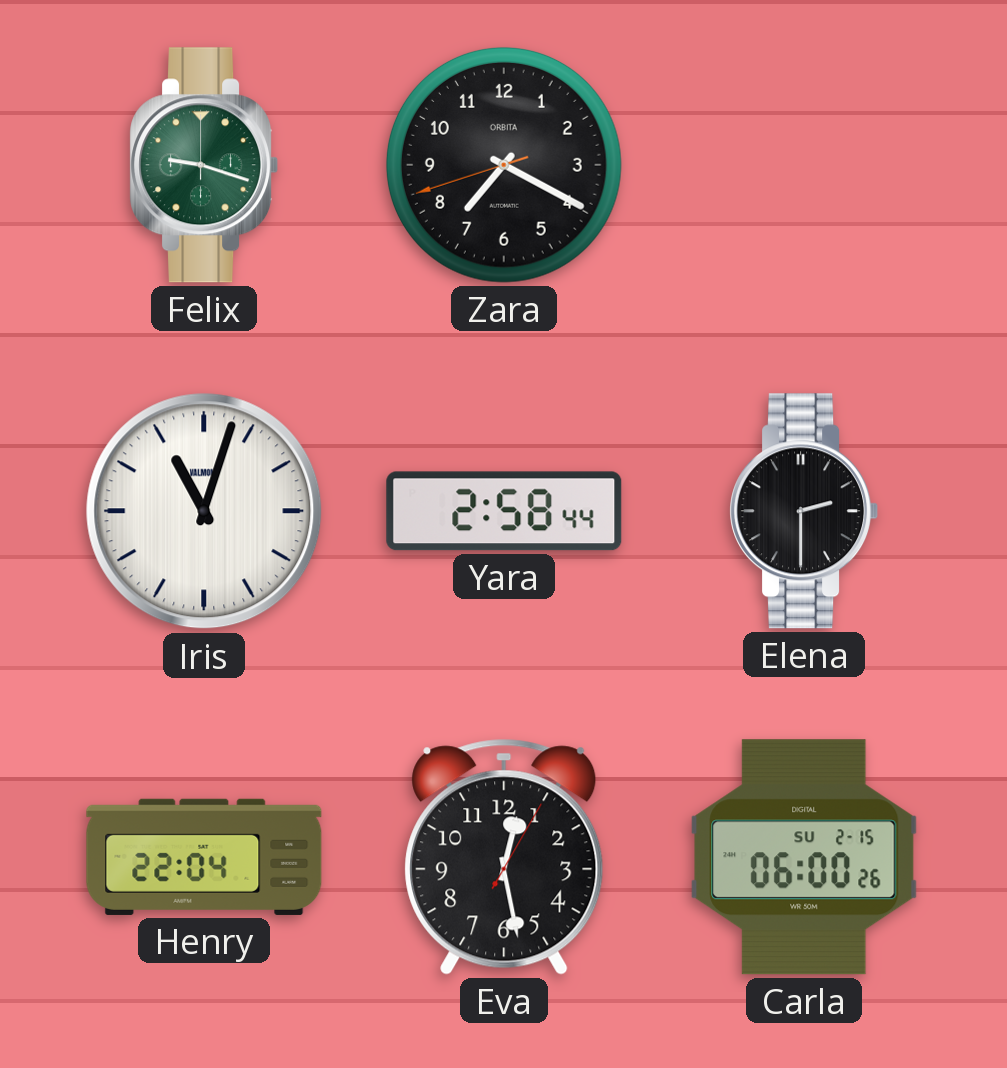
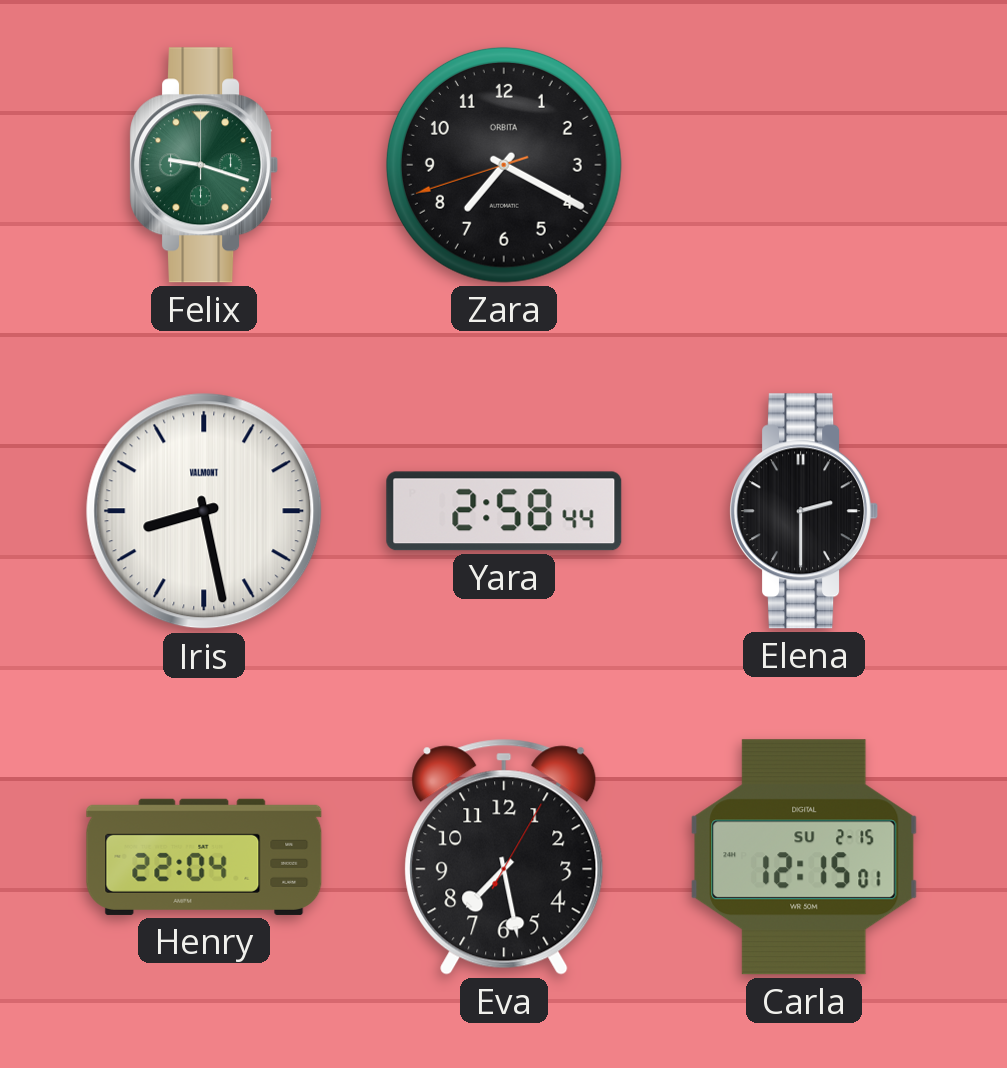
Iris: 11:03 -> 8:28 (204, 511)
Eva: 12:28 -> 7:28 (504, 857)
Carla: 06:00 -> 12:15 (804, 857)
